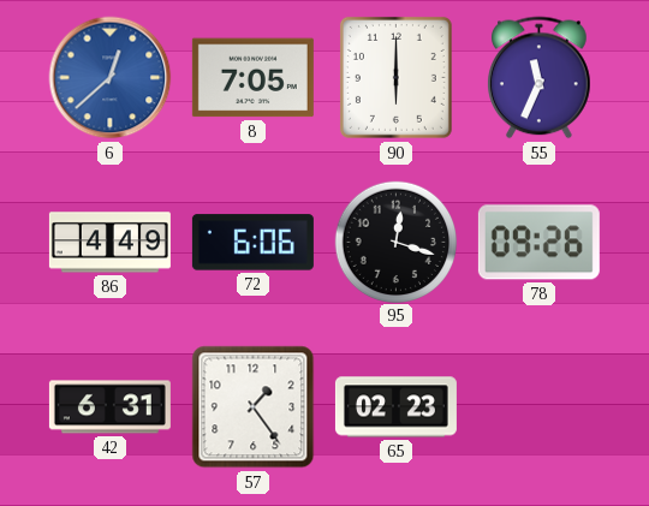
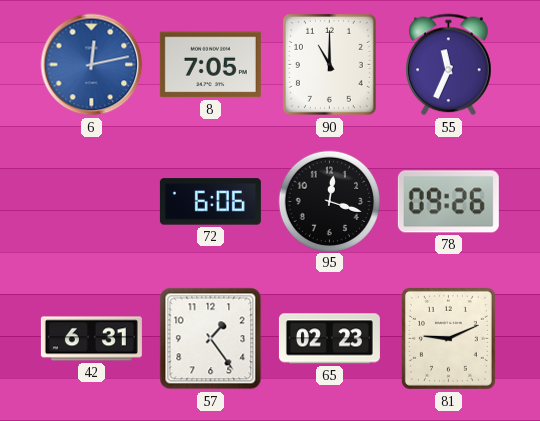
6: 12:38 -> 12:13 (92, 65)
90: 6:00 -> 11:00 (329, 64)
86: 4:49 -> none (109, 243)
81: none -> 9:11 (448, 338)
